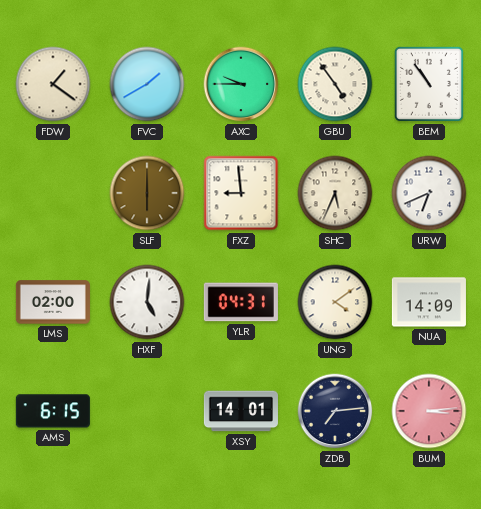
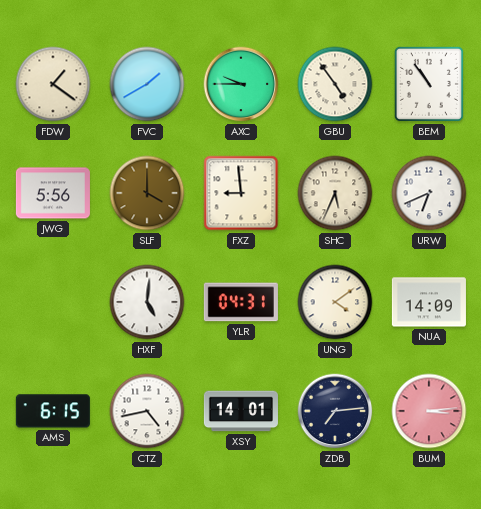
JWG: none -> 5:56 (53, 193)
SLF: 6:00 -> 4:00 (147, 193)
LMS: 02:00 -> none (53, 302)
CTZ: none -> 4:43 (147, 411)
